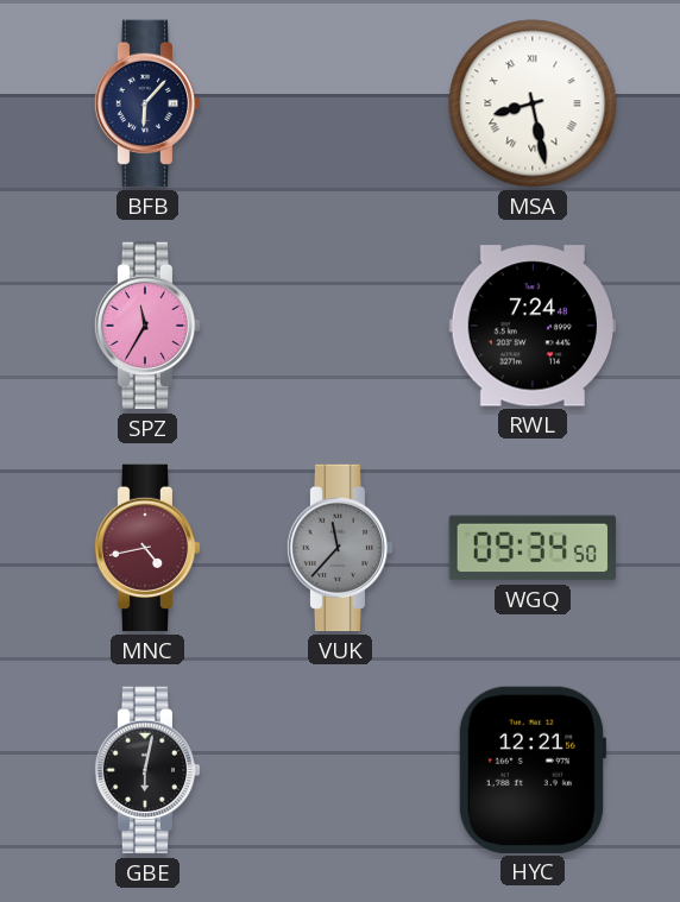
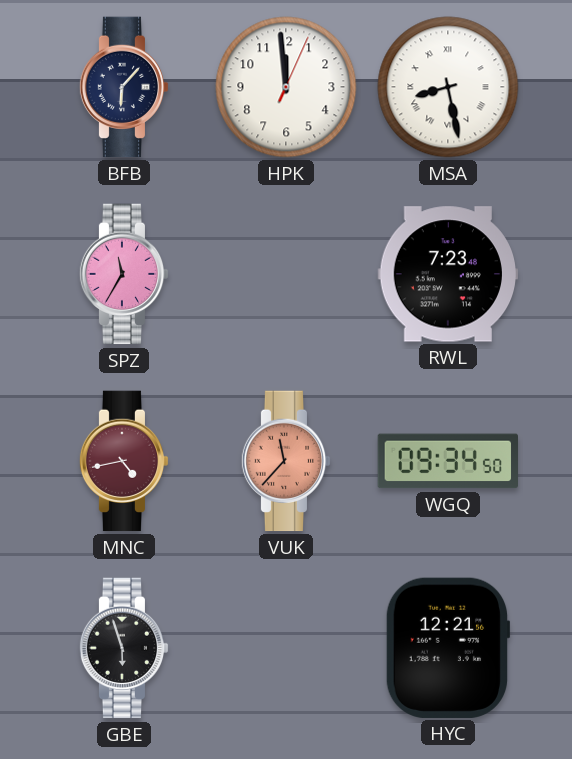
HPK: none -> 11:59 (286, 87)
RWL: 7:24 -> 7:23 (447, 274)
VUK dial: grey -> salmon (286, 461)
GBE: 6:02 -> 5:57 (124, 648)
